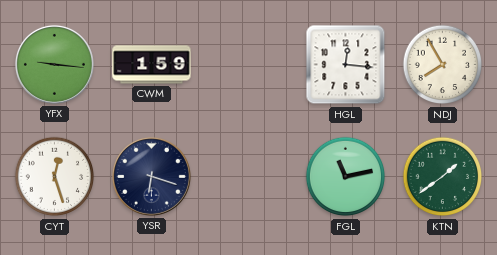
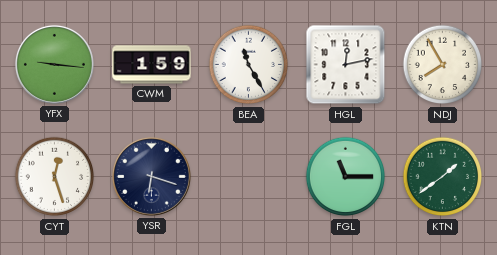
BEA: none -> 11:25 (249, 65)
HGL: 12:16 -> 12:13 (346, 65)
FGL: 11:13 -> 11:15 (346, 177)
